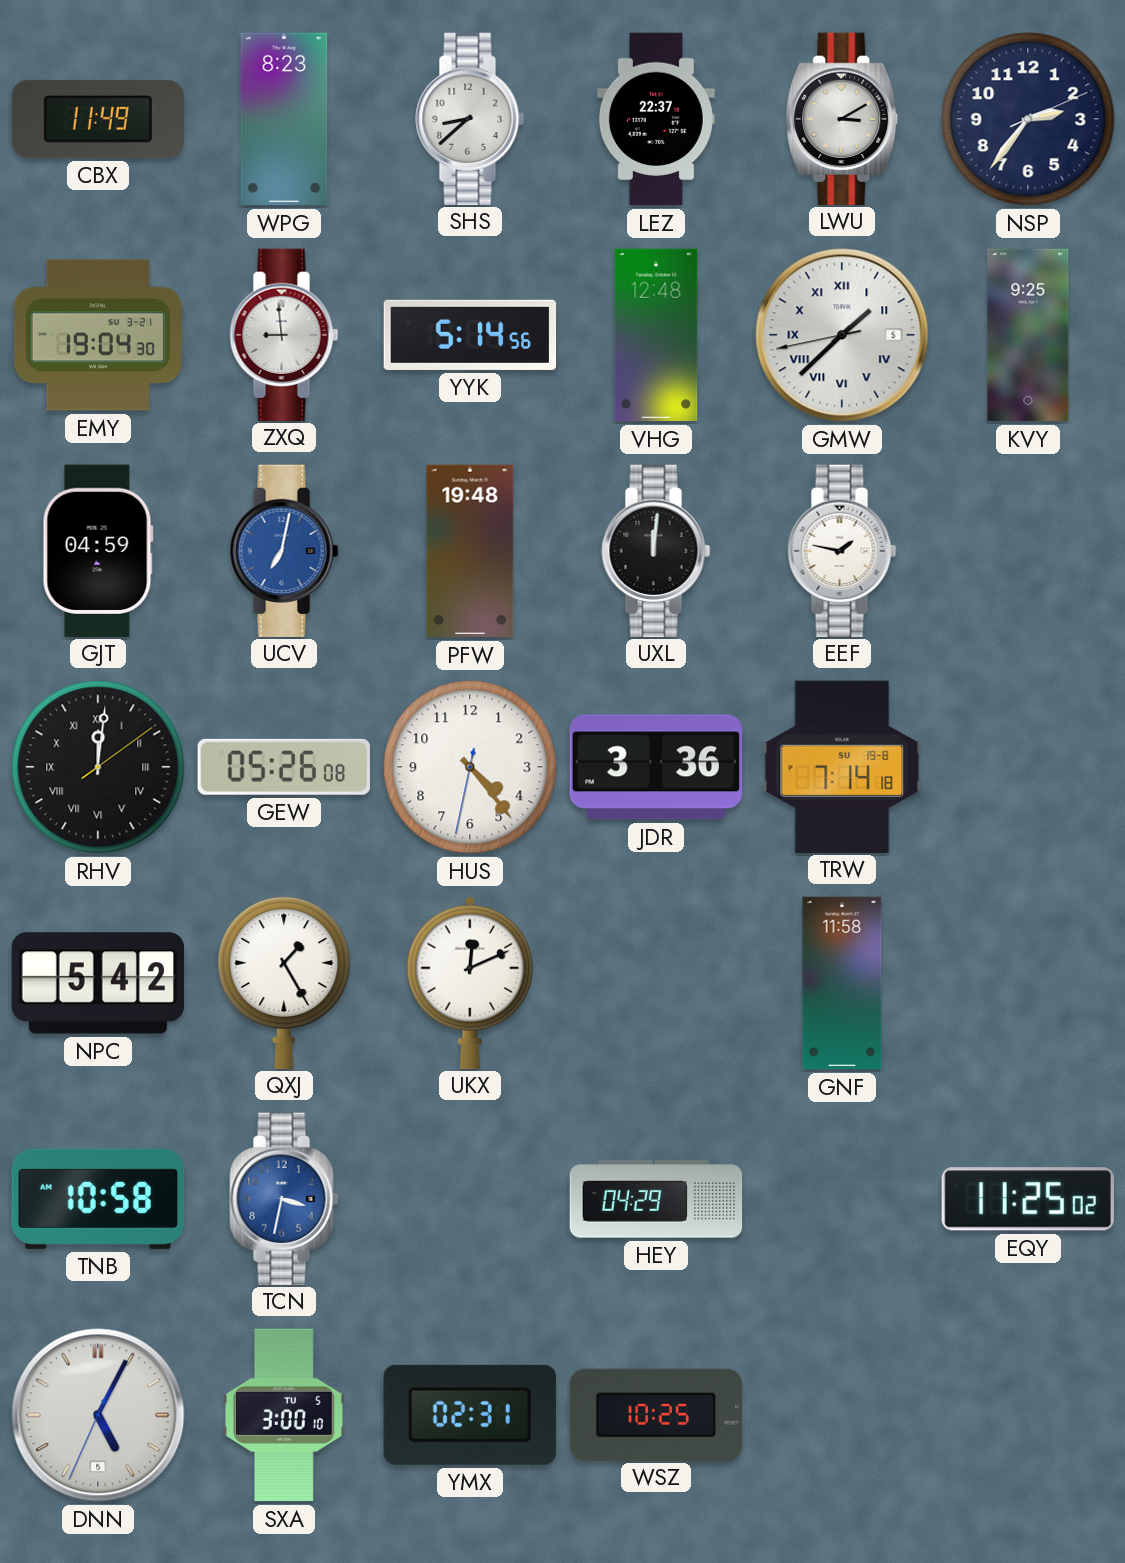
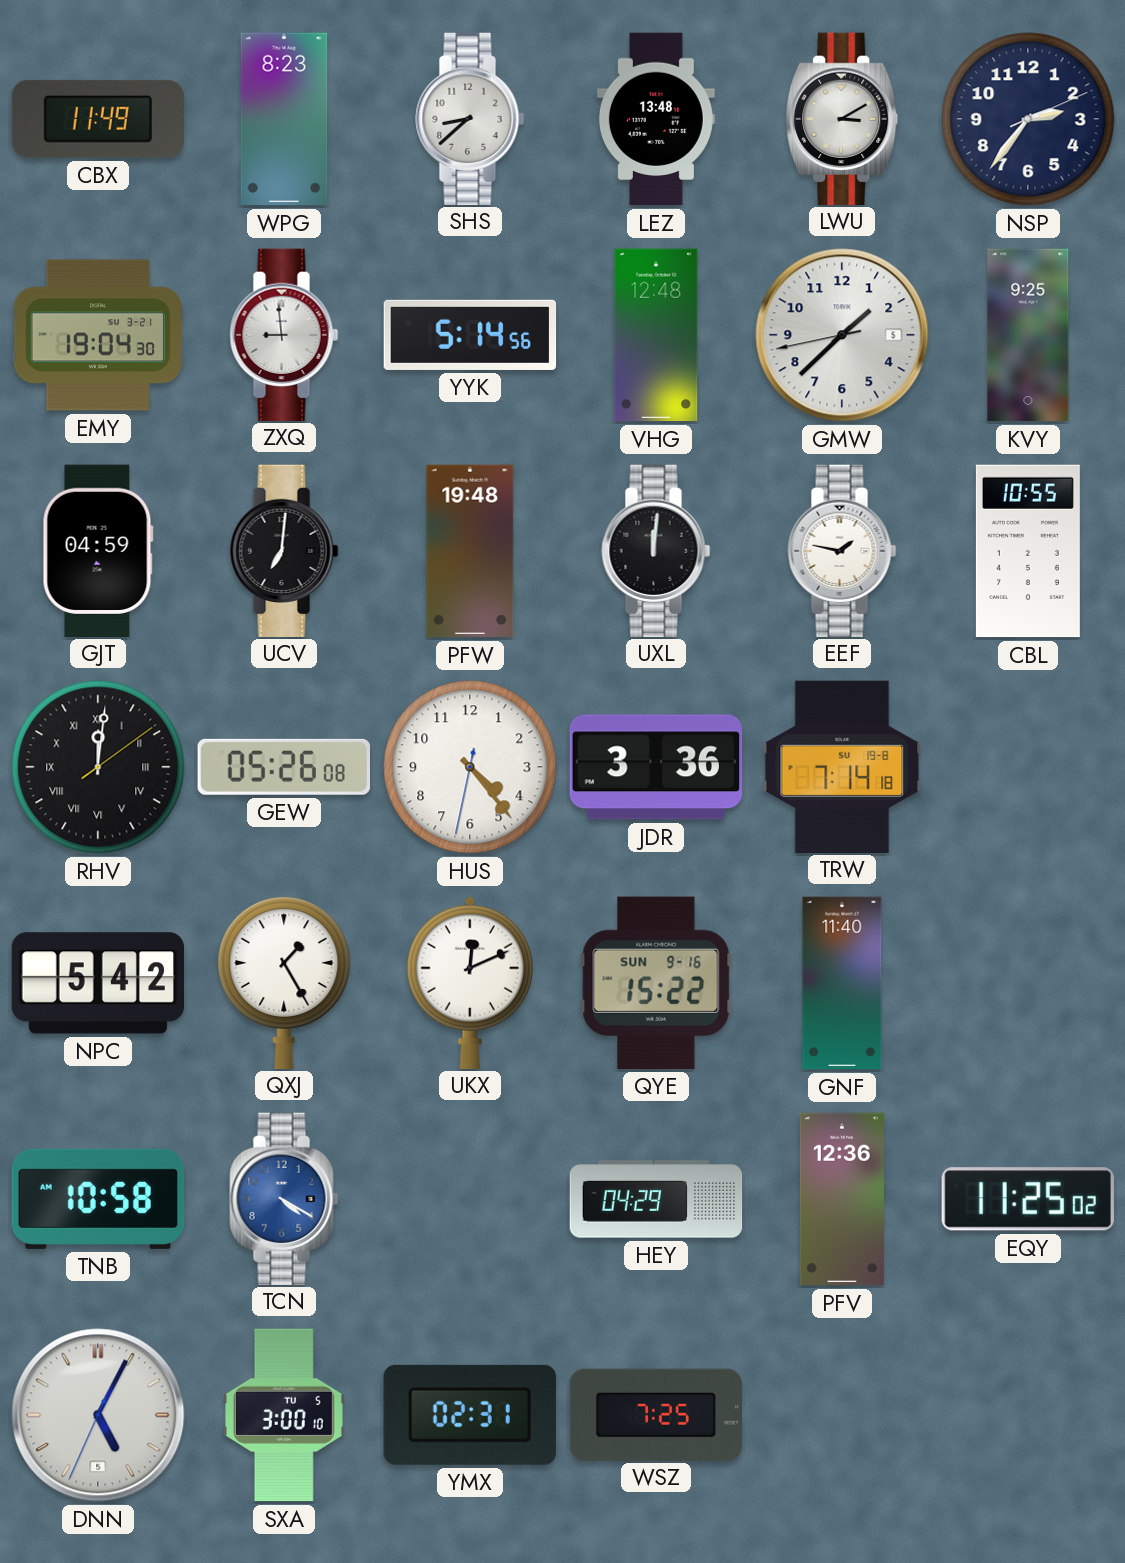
LEZ: 22:37 -> 13:48 (656, 119)
GMW numerals: Roman -> Arabic (842, 335)
UCV: 7:02 -> 7:01 (284, 550)
UCV dial: blue -> black (284, 550)
CBL: none -> 10:55 (1028, 551)
QYE: none -> 15:22 (656, 983)
GNF: 11:58 -> 11:40 (842, 983)
TCN: 3:32 -> 4:20 (284, 1198)
PFV: none -> 12:36 (842, 1199)
WSZ: 10:25 -> 7:25 (655, 1414)
